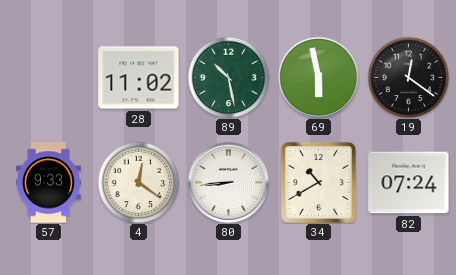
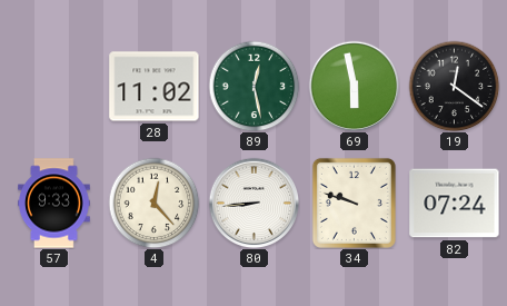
89: 10:28 -> 12:28 (254, 86)
4: 12:21 -> 12:23 (153, 203)
34: 10:40 -> 9:48 (354, 203)
